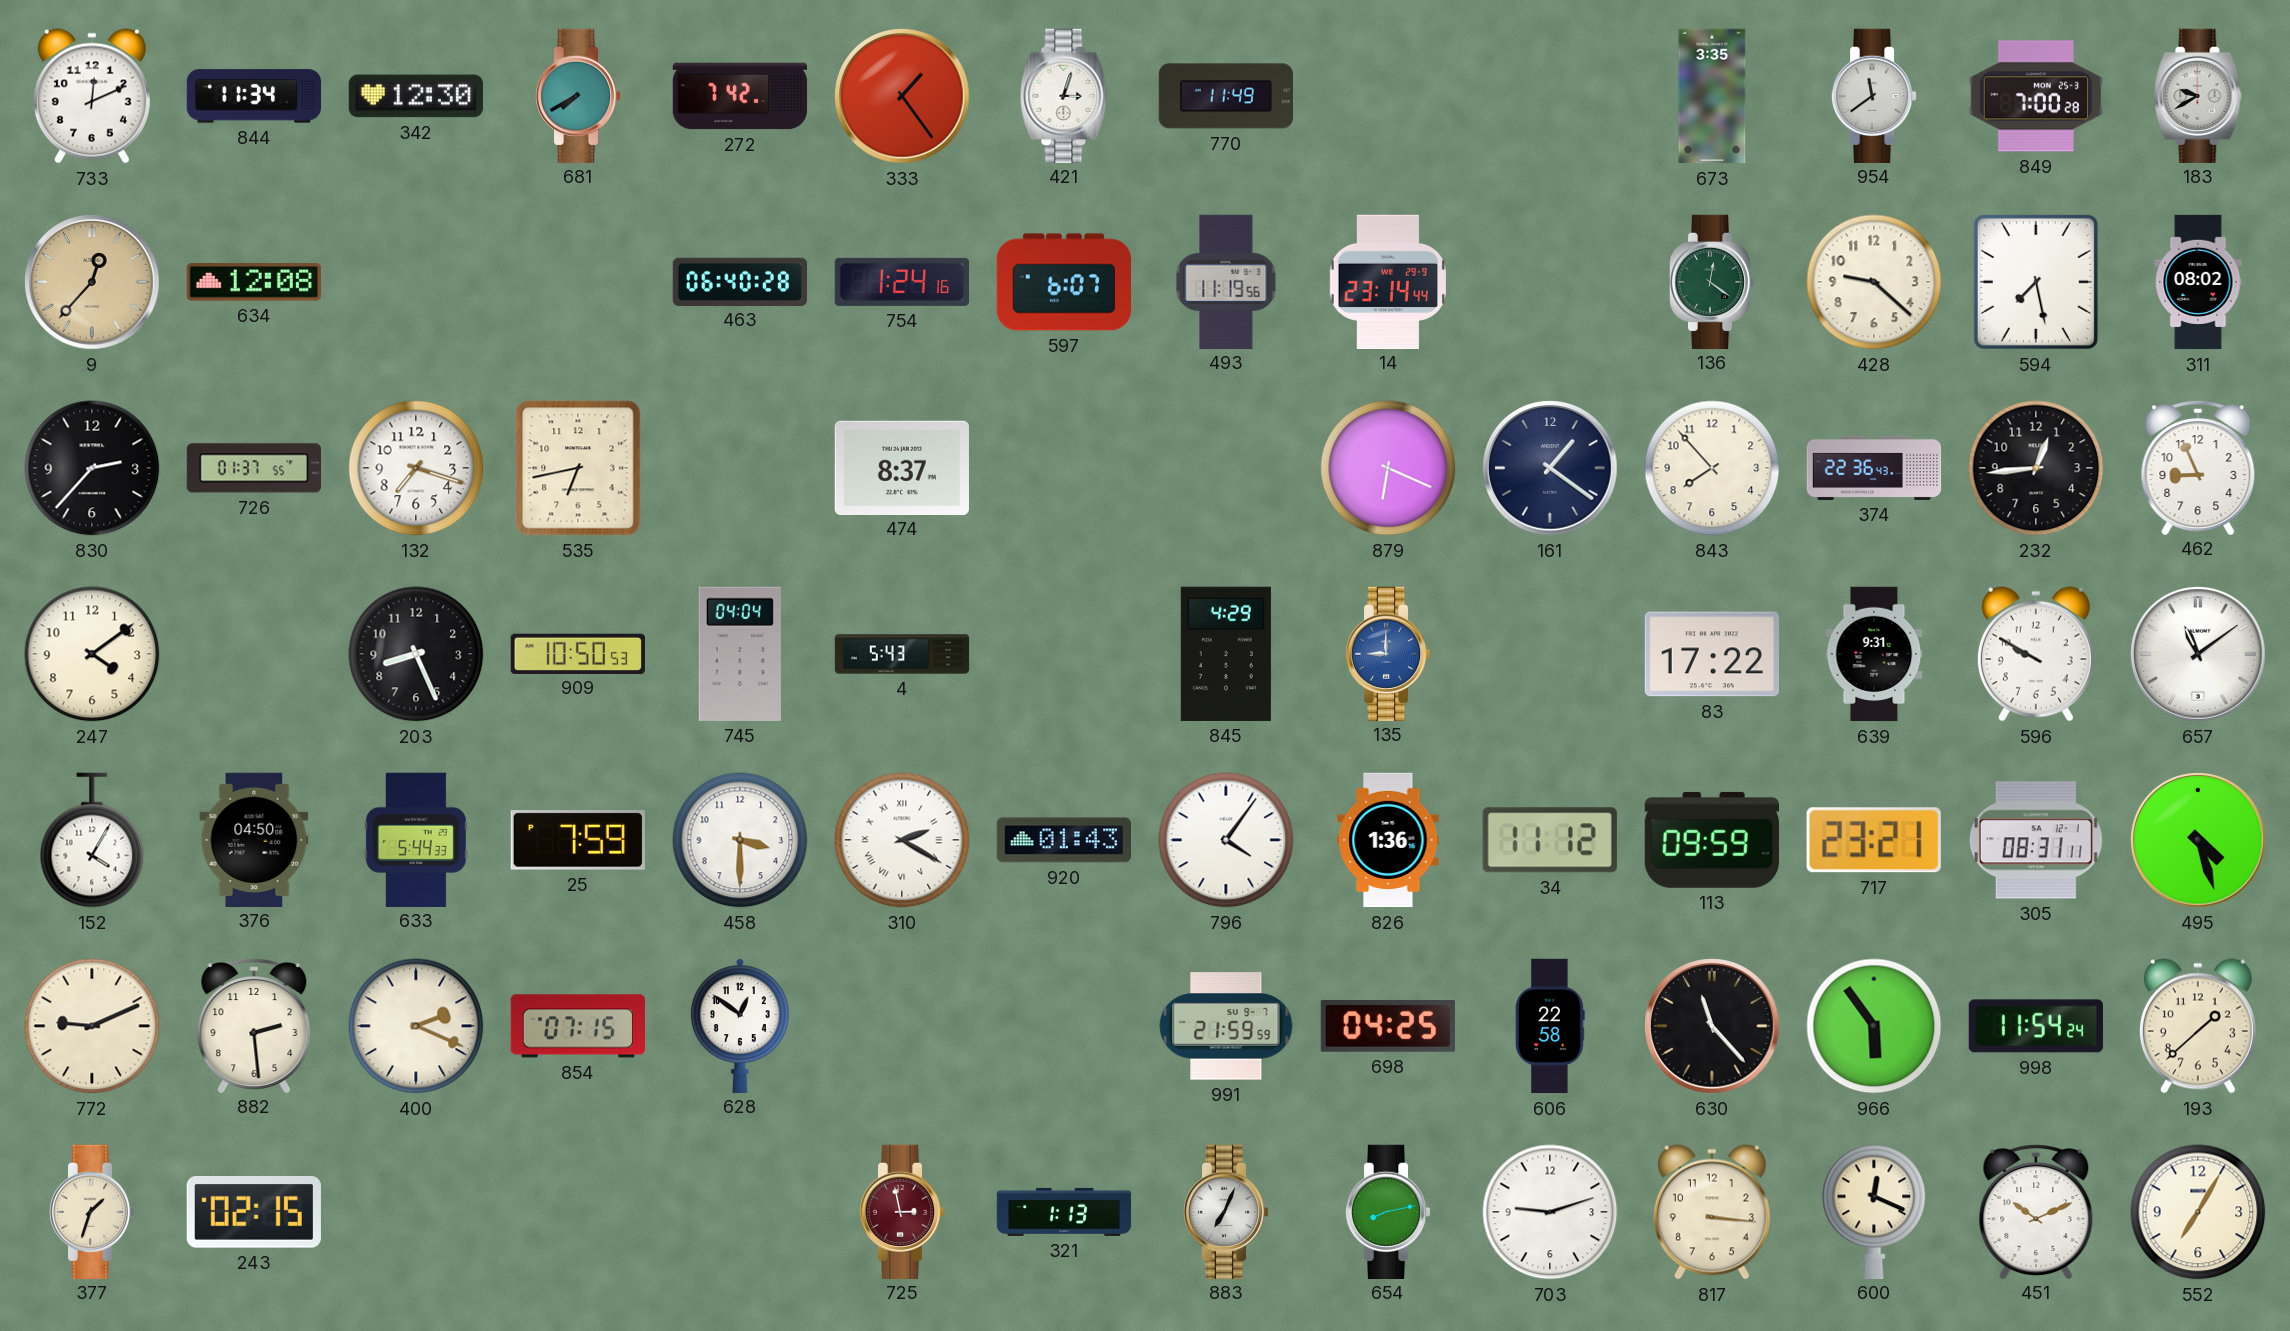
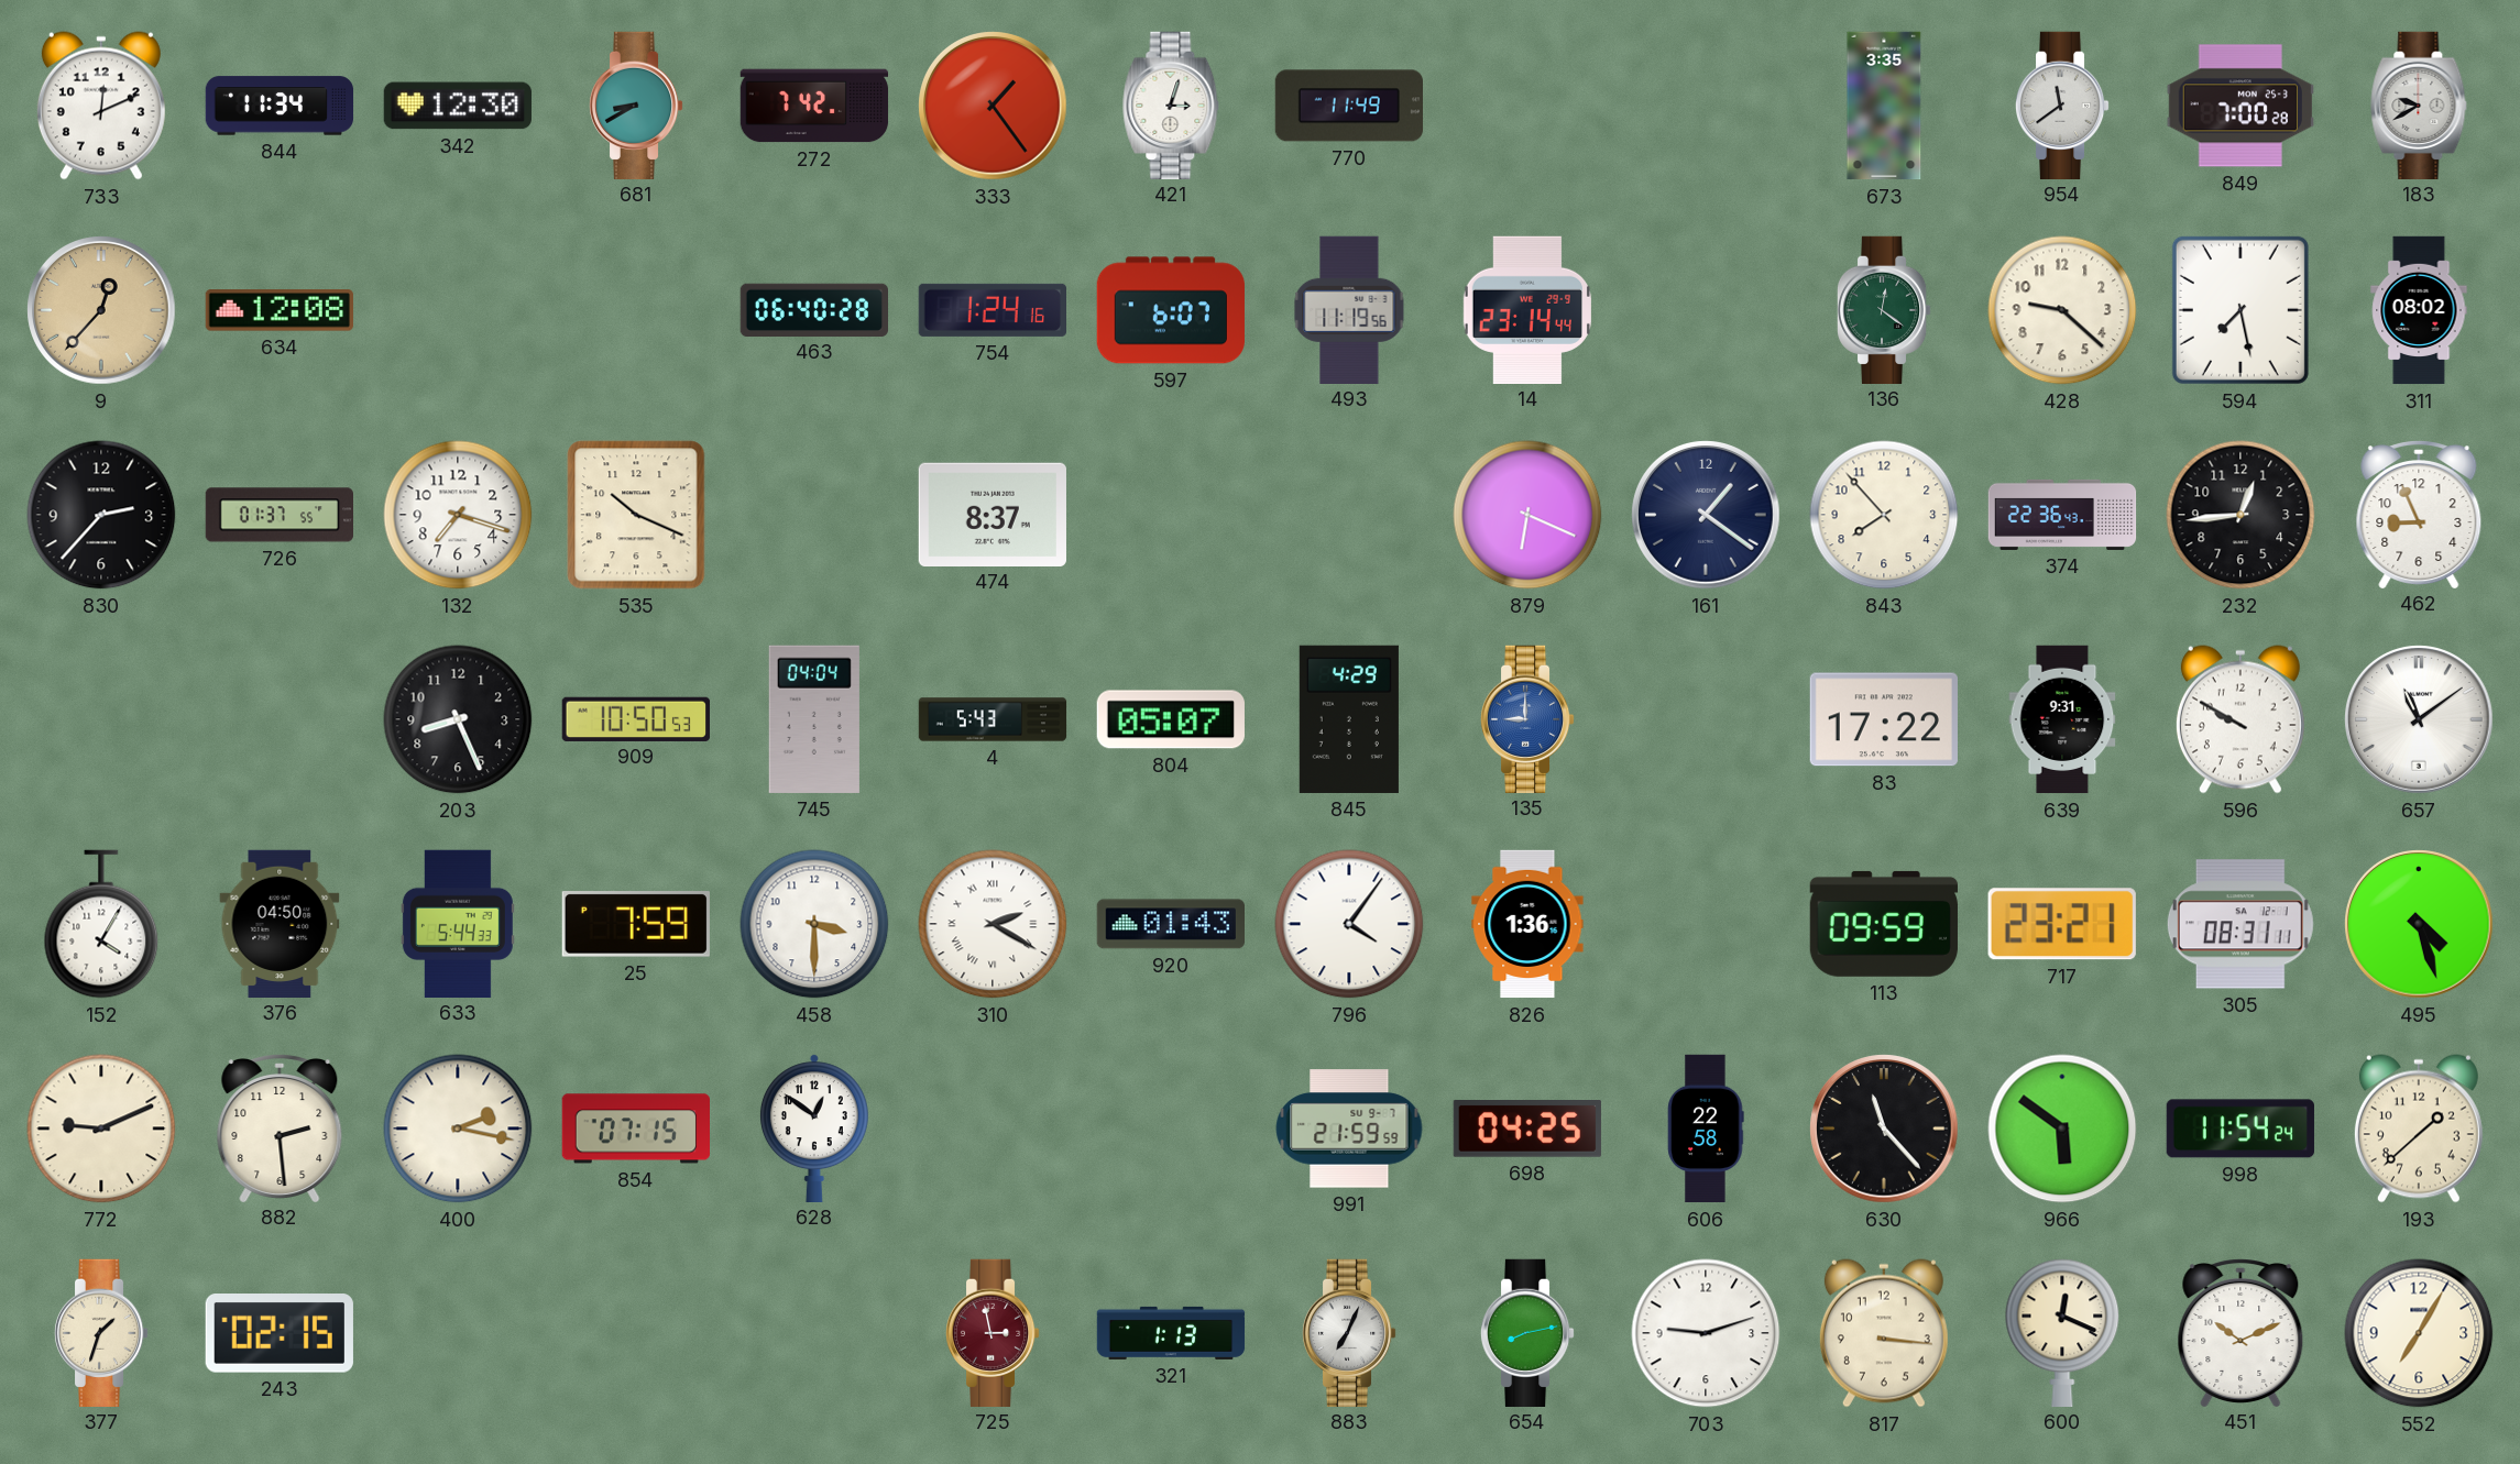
681: 7:40 -> 8:40 (636, 104)
535: 6:43 -> 10:19 (636, 515)
247: 4:09 -> none (92, 654)
804: none -> 05:07 (1171, 719)
34: 11:12 -> none (1550, 840)
400: 2:19 -> 2:17 (458, 1129)
966: 5:54 -> 5:51 (2062, 1129)
